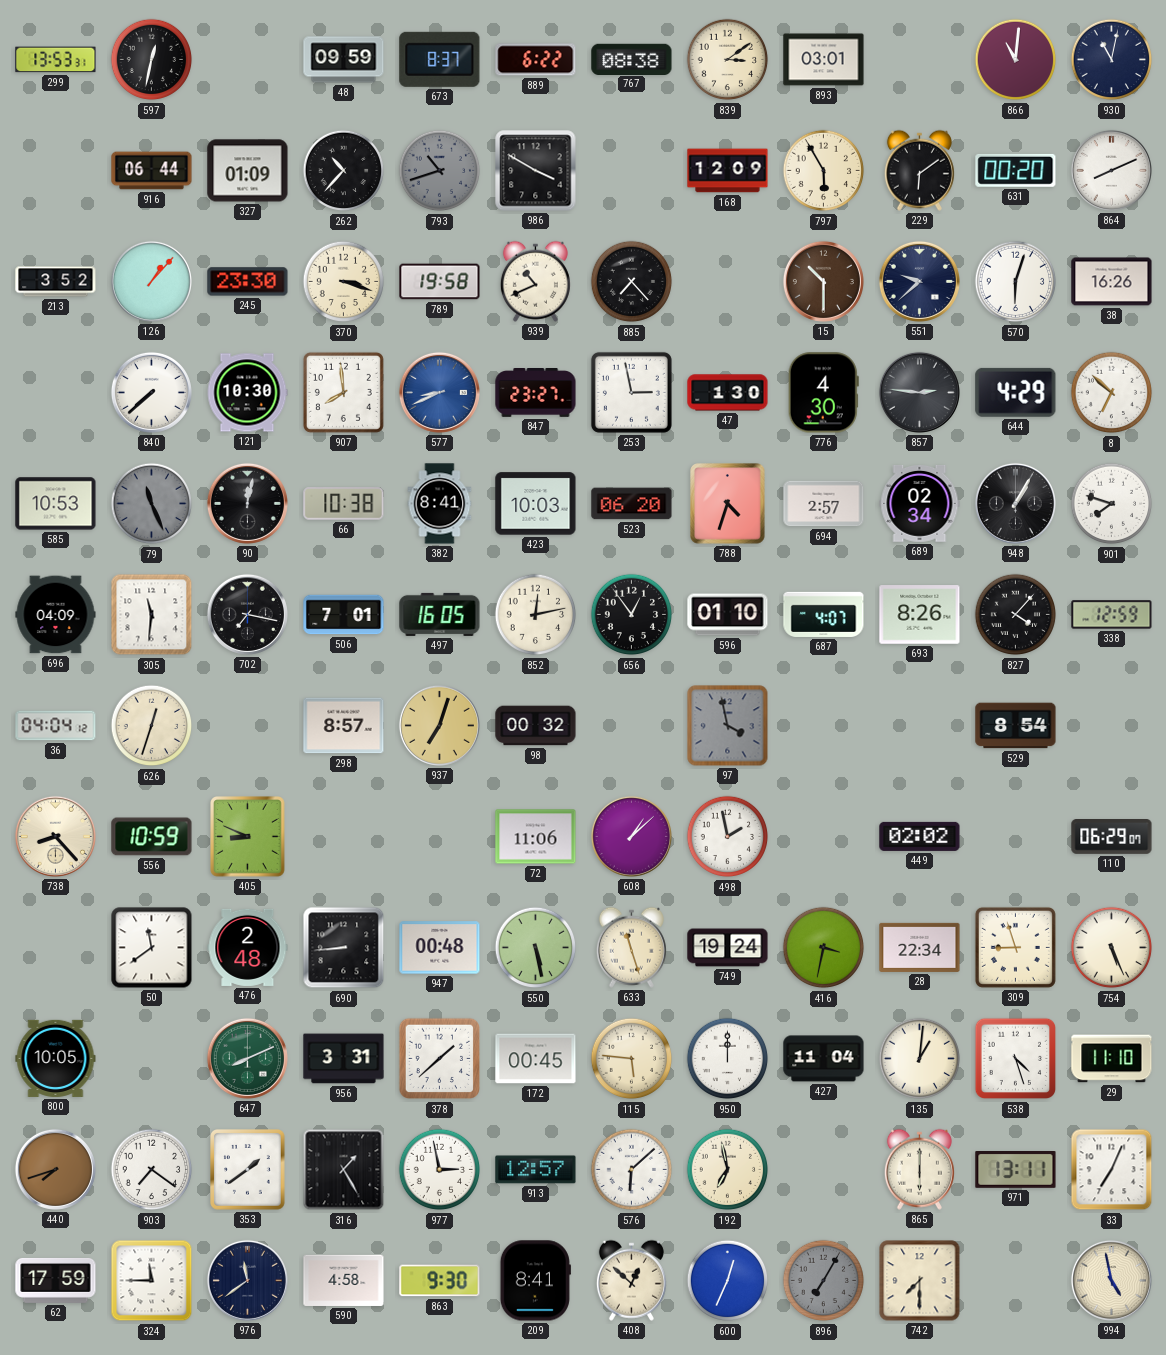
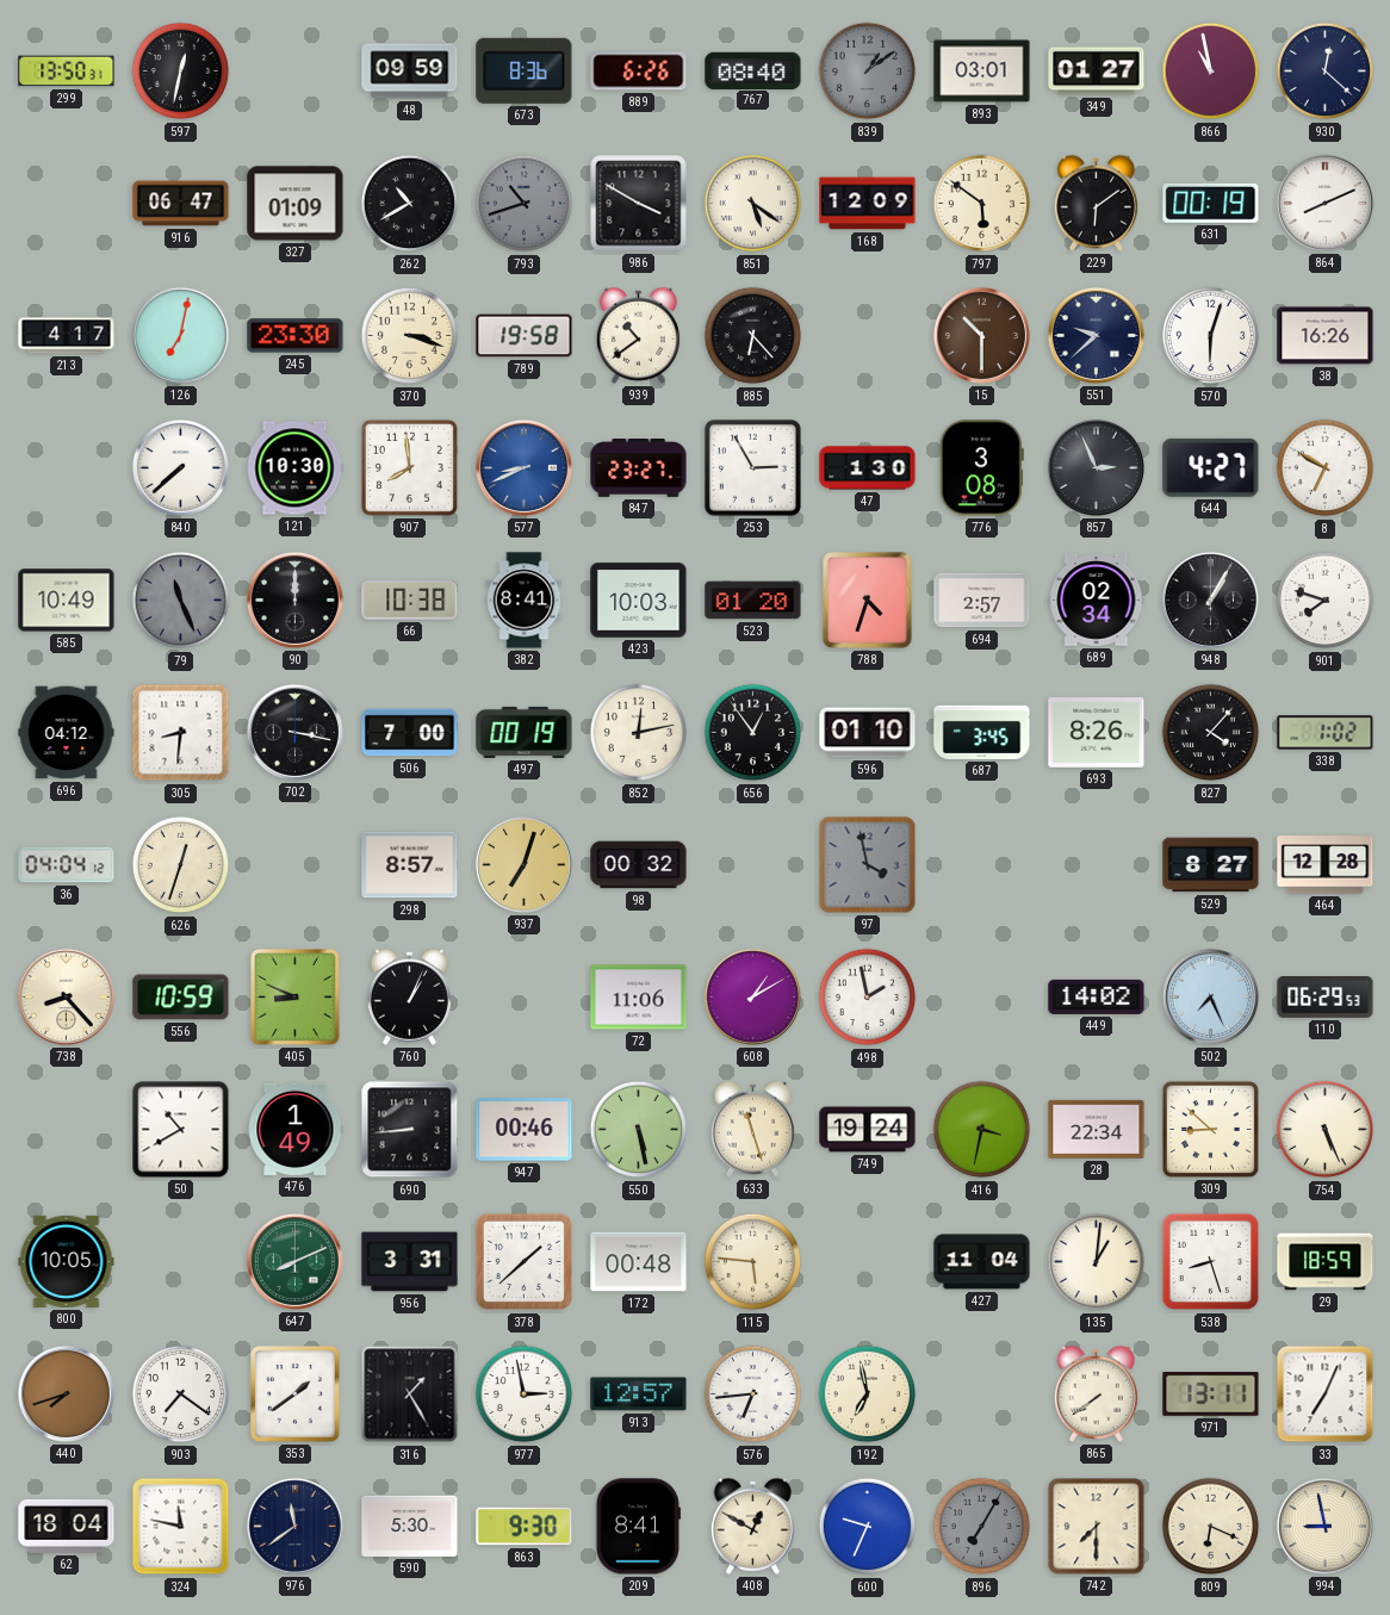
299: 13:53 -> 13:50 (67, 72)
673: 8:37 -> 8:36 (525, 70)
889: 6:22 -> 6:26 (639, 72)
767: 08:38 -> 08:40 (753, 70)
839: 3:09 -> 1:09 (868, 72)
839 dial: cream -> grey (868, 72)
349: none -> 01:27 (1097, 72)
866: 11:01 -> 10:58 (1211, 72)
930: 11:02 -> 12:22 (1326, 72)
916: 06:44 -> 06:47 (181, 204)
262: 10:37 -> 10:40 (410, 204)
851: none -> 5:21 (753, 204)
797: 5:55 -> 5:51 (982, 204)
631: 00:20 -> 00:19 (1211, 203)
213: 3:52 -> 4:17 (67, 336)
126: 1:07 -> 7:02 (180, 335)
939: 10:41 -> 10:39 (638, 335)
885: 7:23 -> 6:23 (753, 336)
253: 2:58 -> 2:55 (752, 467)
776: 4:30 -> 3:08 (981, 468)
857: 2:46 -> 2:56 (1096, 467)
644: 4:29 -> 4:27 (1211, 467)
8: 6:52 -> 6:50 (1326, 468)
585: 10:53 -> 10:49 (67, 601)
90: 12:02 -> 12:00 (294, 600)
523: 06:20 -> 01:20 (753, 601)
696: 04:09 -> 04:12 (67, 733)
305: 11:31 -> 8:31 (181, 733)
702: 7:17 -> 3:17 (294, 732)
506: 7:01 -> 7:00 (410, 733)
497: 16:05 -> 00:19 (525, 732)
687: 4:07 -> 3:45 (982, 732)
338: 12:59 -> 1:02 (1326, 733)
529: 8:54 -> 8:27 (1211, 865)
464: none -> 12:28 (1326, 865)
760: none -> 1:04 (409, 996)
608: 1:08 -> 1:10 (752, 996)
449: 02:02 -> 14:02 (1097, 996)
502: none -> 7:26 (1210, 996)
110: 06:29:07 -> 06:29:53 (1326, 998)
50: 11:39 -> 10:40 (181, 1130)
476: 2:48 -> 1:49 (296, 1129)
947: 00:48 -> 00:46 (525, 1130)
309: 8:57 -> 8:52 (1210, 1129)
172: 00:45 -> 00:48 (639, 1262)
950: 12:00 -> none (728, 1059)
538: 4:27 -> 8:27 (1211, 1262)
29: 11:10 -> 18:59 (1326, 1262)
576: 6:08 -> 6:44 (753, 1395)
865: 6:00 -> 7:39 (1096, 1393)
62: 17:59 -> 18:04 (67, 1526)
324: 11:45 -> 11:47 (181, 1527)
590: 4:58 -> 5:30 (410, 1526)
408: 12:52 -> 12:50 (752, 1526)
600: 12:34 -> 9:34 (868, 1527)
809: none -> 6:19 (1211, 1527)
994: 4:58 -> 8:58 (1324, 1526)
